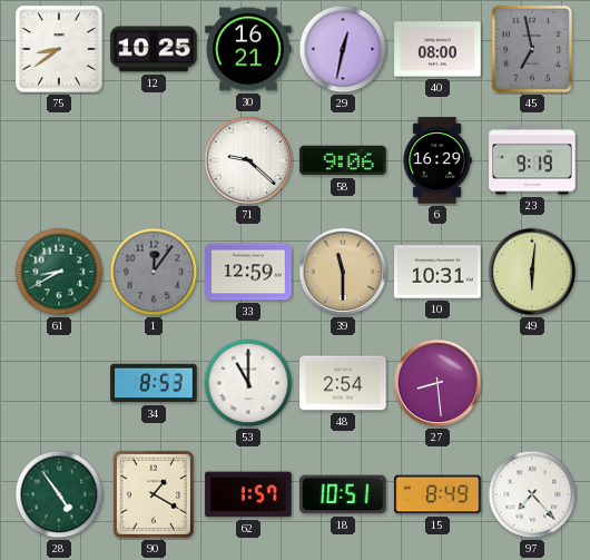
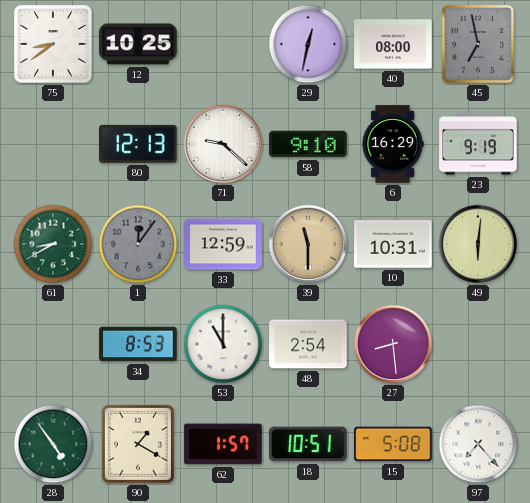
30: 16:21 -> none (248, 49)
80: none -> 12:13 (138, 144)
58: 9:06 -> 9:10 (308, 144)
15: 8:49 -> 5:08 (393, 444)
